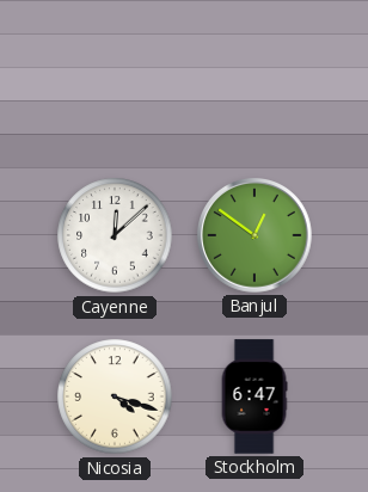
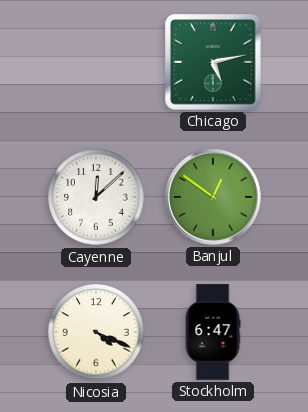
Chicago: none -> 5:13 (213, 62)
Nicosia: 4:18 -> 4:19 (96, 332)
